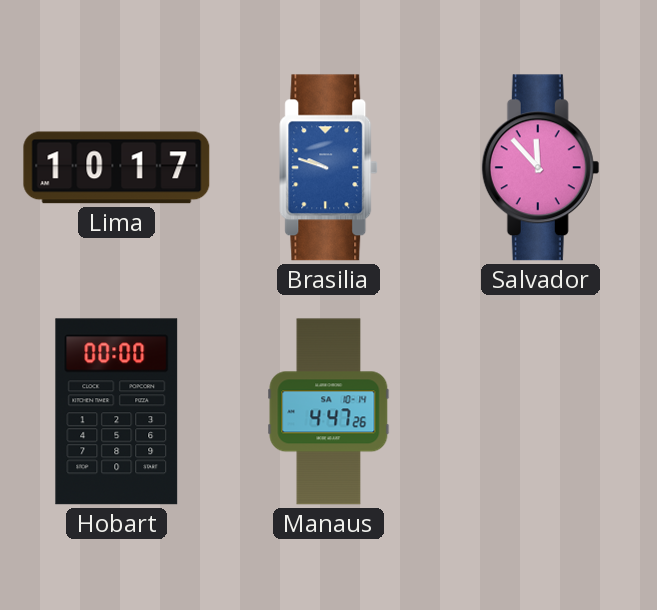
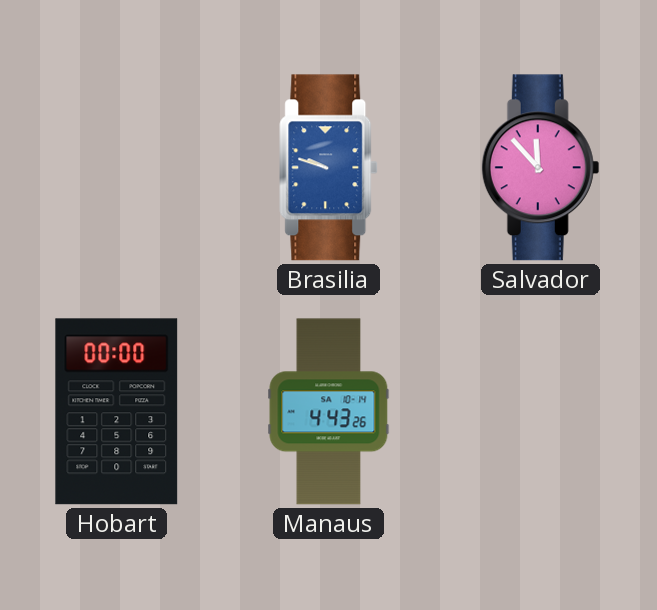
Lima: 10:17 -> none (117, 168)
Manaus: 4:47 -> 4:43 (329, 412)
